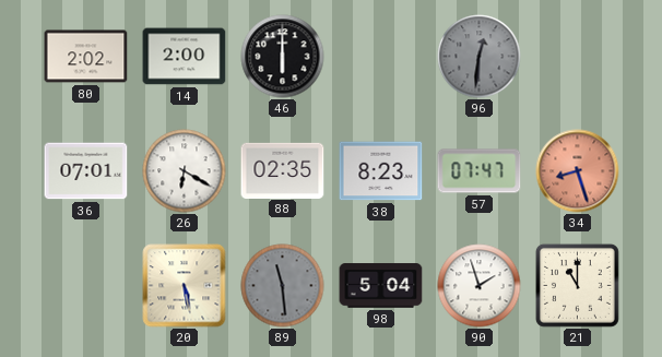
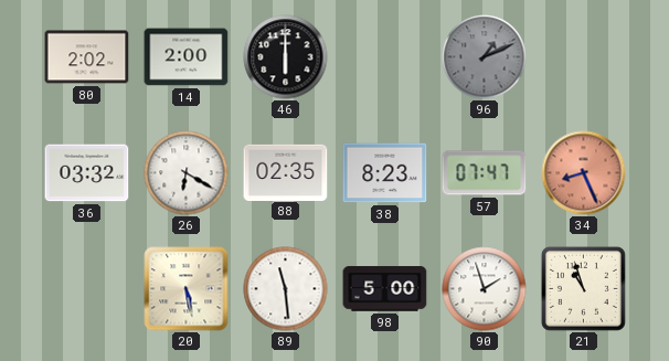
96: 12:31 -> 1:11 (485, 57)
36: 07:01 -> 03:32 (87, 173)
34: 8:27 -> 8:26 (584, 173)
89 dial: grey -> white (286, 289)
98: 5:04 -> 5:00 (385, 289)
21: 11:00 -> 10:57 (583, 288)
